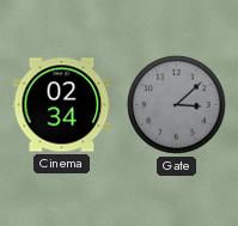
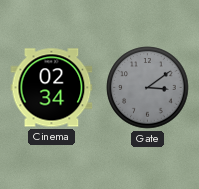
Gate: 3:08 -> 3:09 (148, 88)
